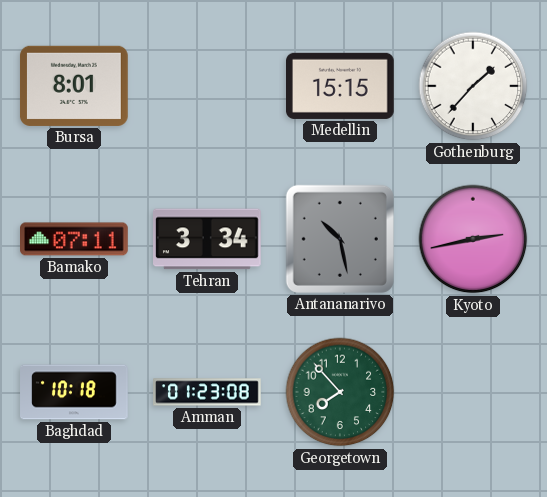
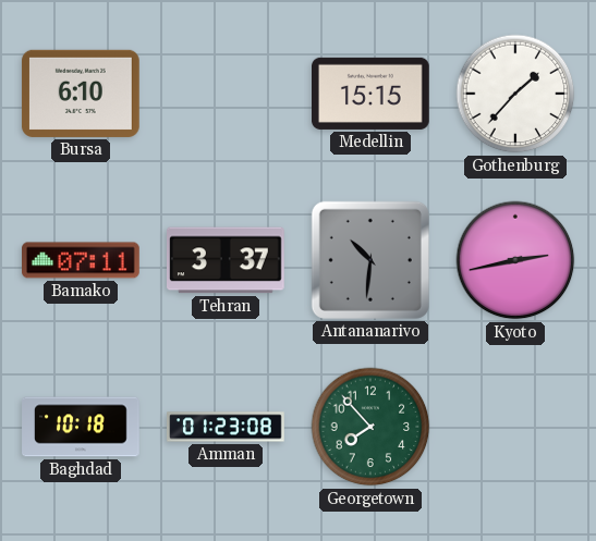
Bursa: 8:01 -> 6:10 (81, 94)
Tehran: 3:34 -> 3:37 (227, 260)
Antananarivo: 10:28 -> 10:31 (370, 260)
